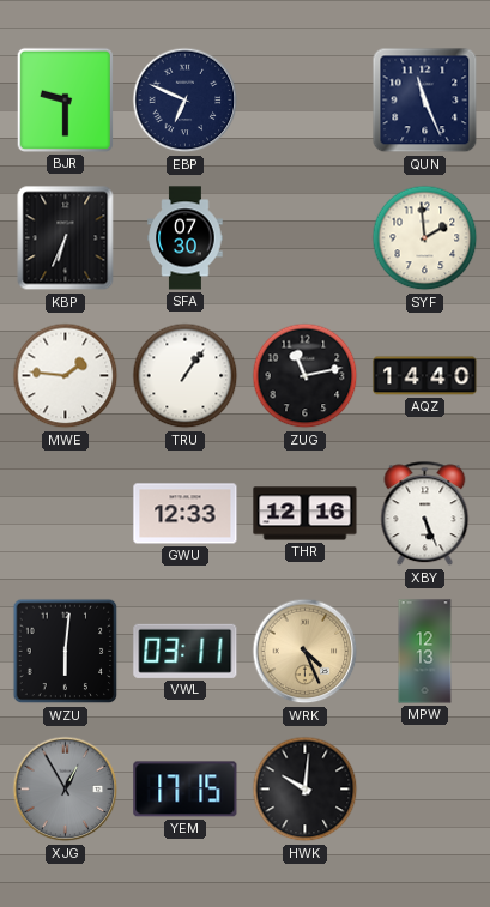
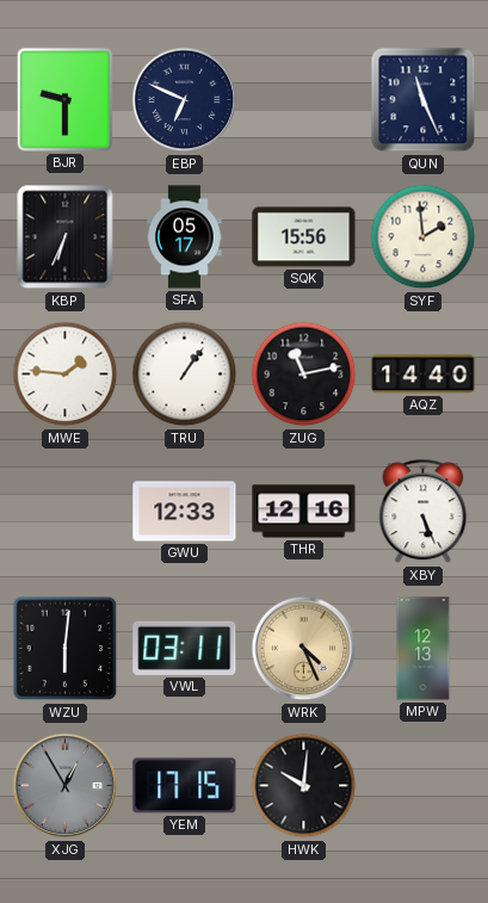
SFA: 07:30 -> 05:17 (185, 237)
SQK: none -> 15:56 (304, 237)
